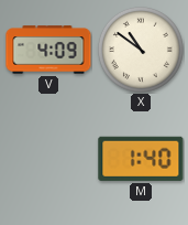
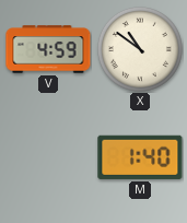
V: 4:09 -> 4:59 (48, 49)
